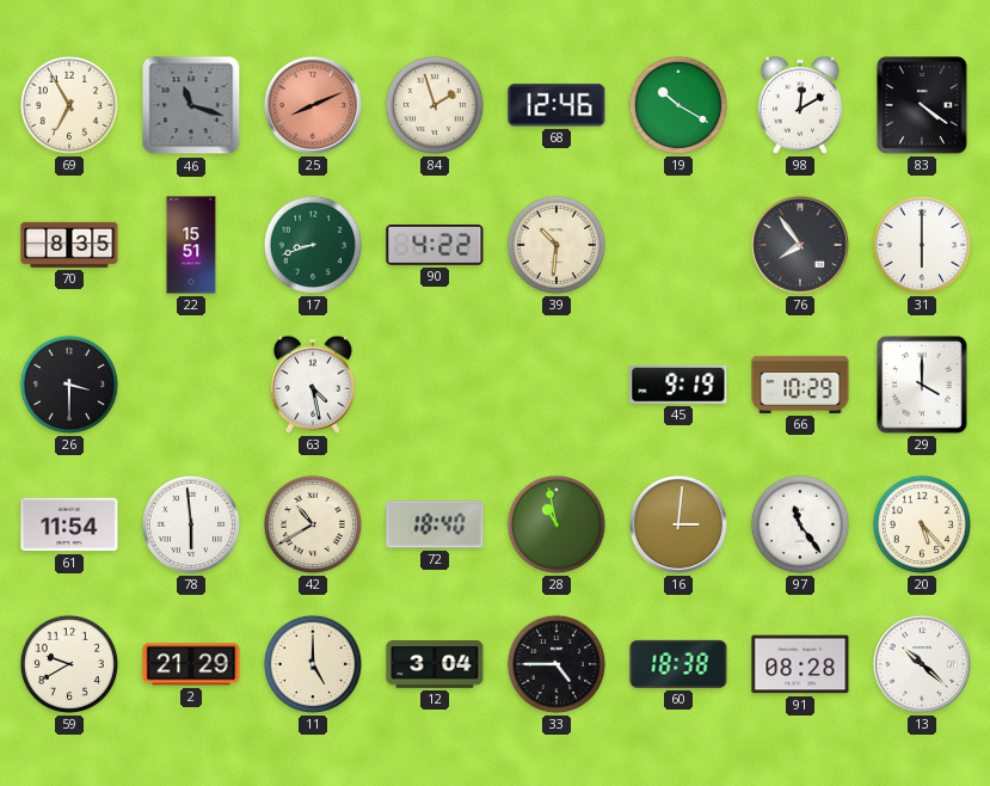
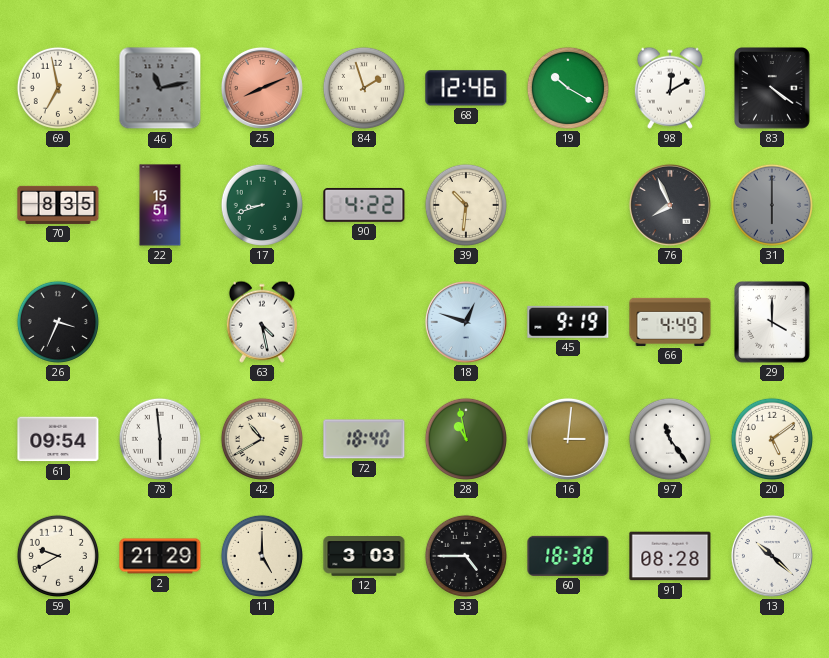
69: 6:55 -> 6:58 (58, 88)
46: 11:18 -> 11:13 (160, 88)
76: 7:54 -> 7:56 (670, 205)
31 dial: white -> grey (772, 205)
26: 3:30 -> 3:34 (58, 322)
18: none -> 12:48 (466, 322)
66: 10:29 -> 4:49 (670, 322)
61: 11:54 -> 09:54 (58, 439)
20: 5:23 -> 5:09 (772, 439)
12: 3:04 -> 3:03 (364, 557)
